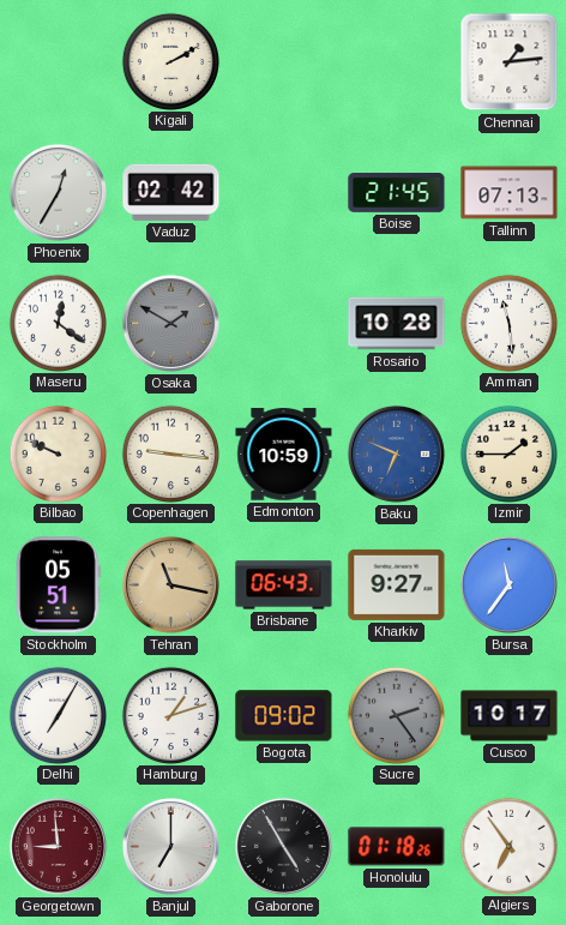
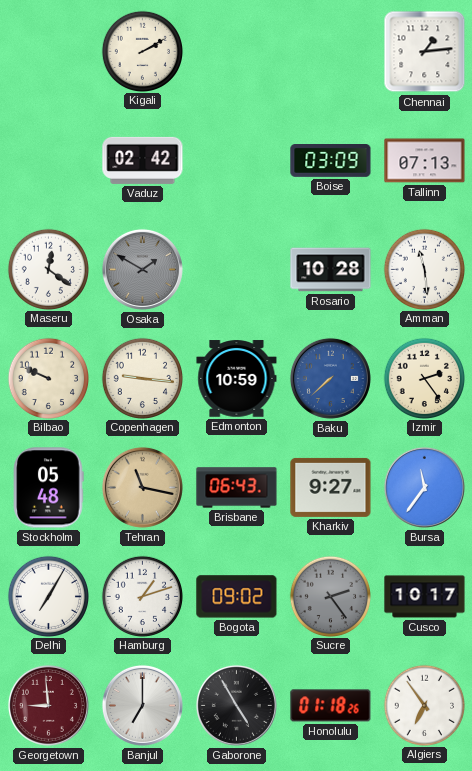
Phoenix: 12:35 -> none (58, 192)
Boise: 21:45 -> 03:09 (331, 161)
Baku: 6:49 -> 7:38 (330, 378)
Izmir: 1:45 -> 2:24 (424, 378)
Stockholm: 05:51 -> 05:48 (49, 488)
